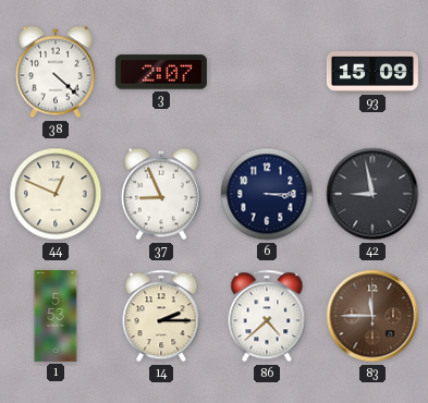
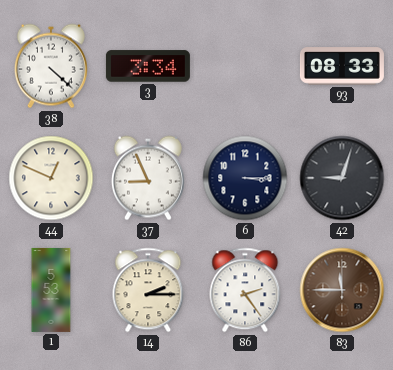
3: 2:07 -> 3:34 (148, 66)
93: 15:09 -> 08:33 (342, 66)
42: 8:58 -> 9:03 (342, 178)
86: 4:38 -> 2:24 (245, 290)
